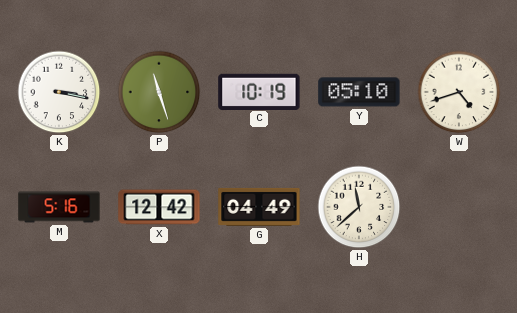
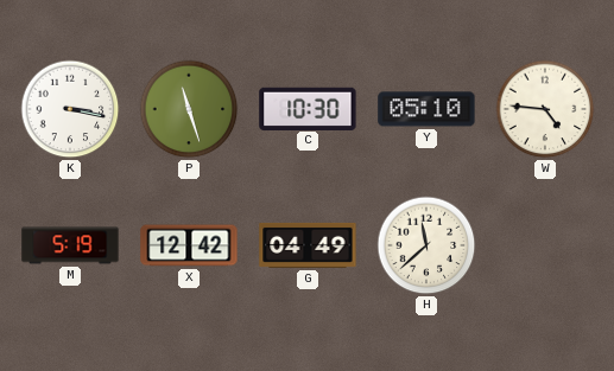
C: 10:19 -> 10:30 (308, 108)
W: 4:42 -> 4:46 (545, 109)
M: 5:16 -> 5:19 (70, 245)
